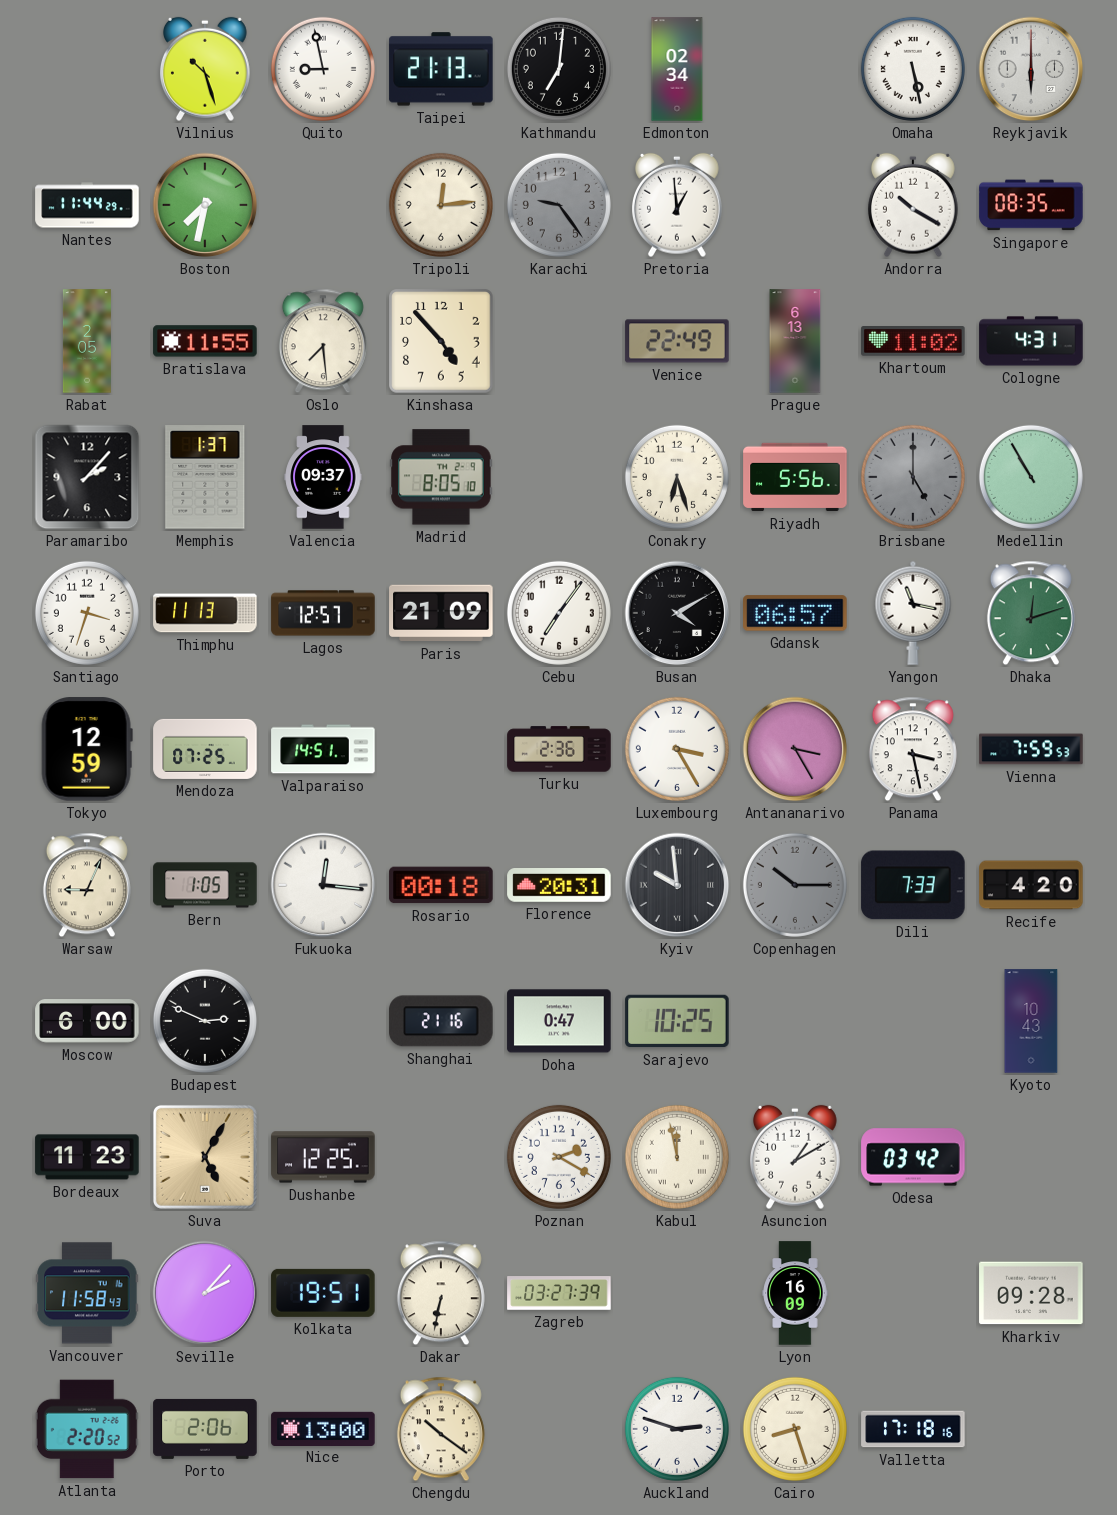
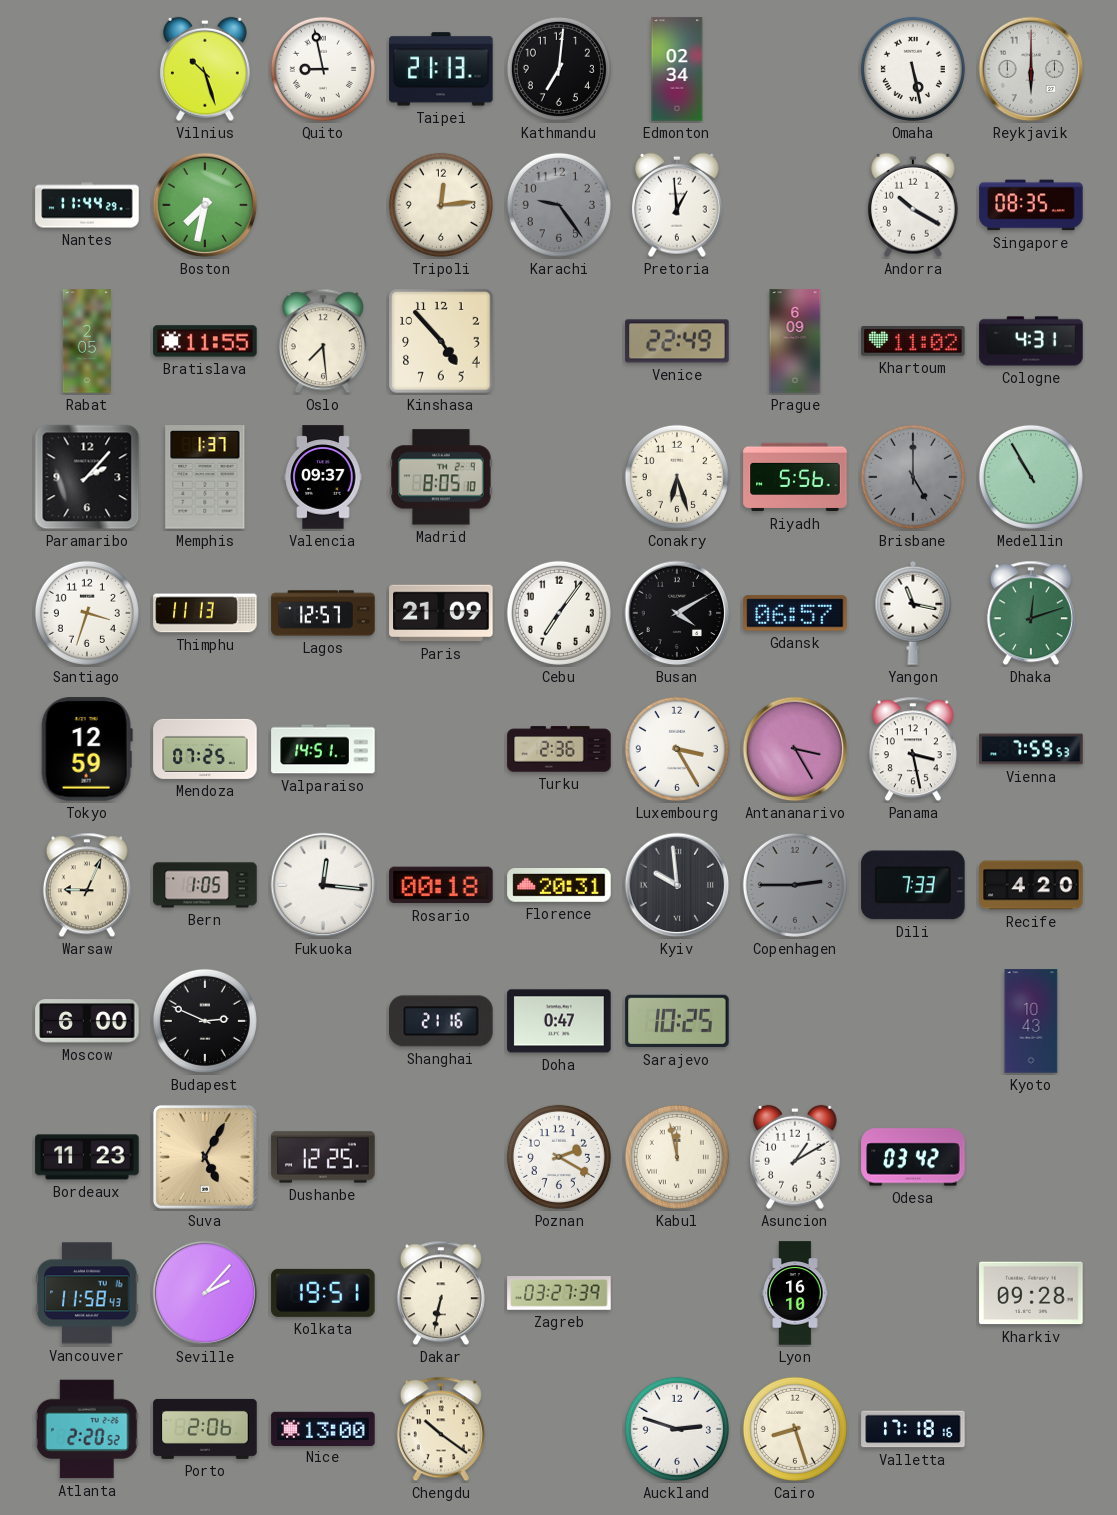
Prague: 6:13 -> 6:09 (795, 341)
Copenhagen: 10:15 -> 2:45 (795, 885)
Lyon: 16:09 -> 16:10 (795, 1293)
